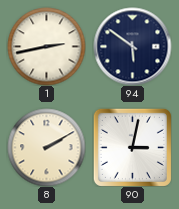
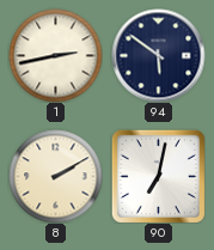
90: 3:02 -> 7:02 (158, 176)
